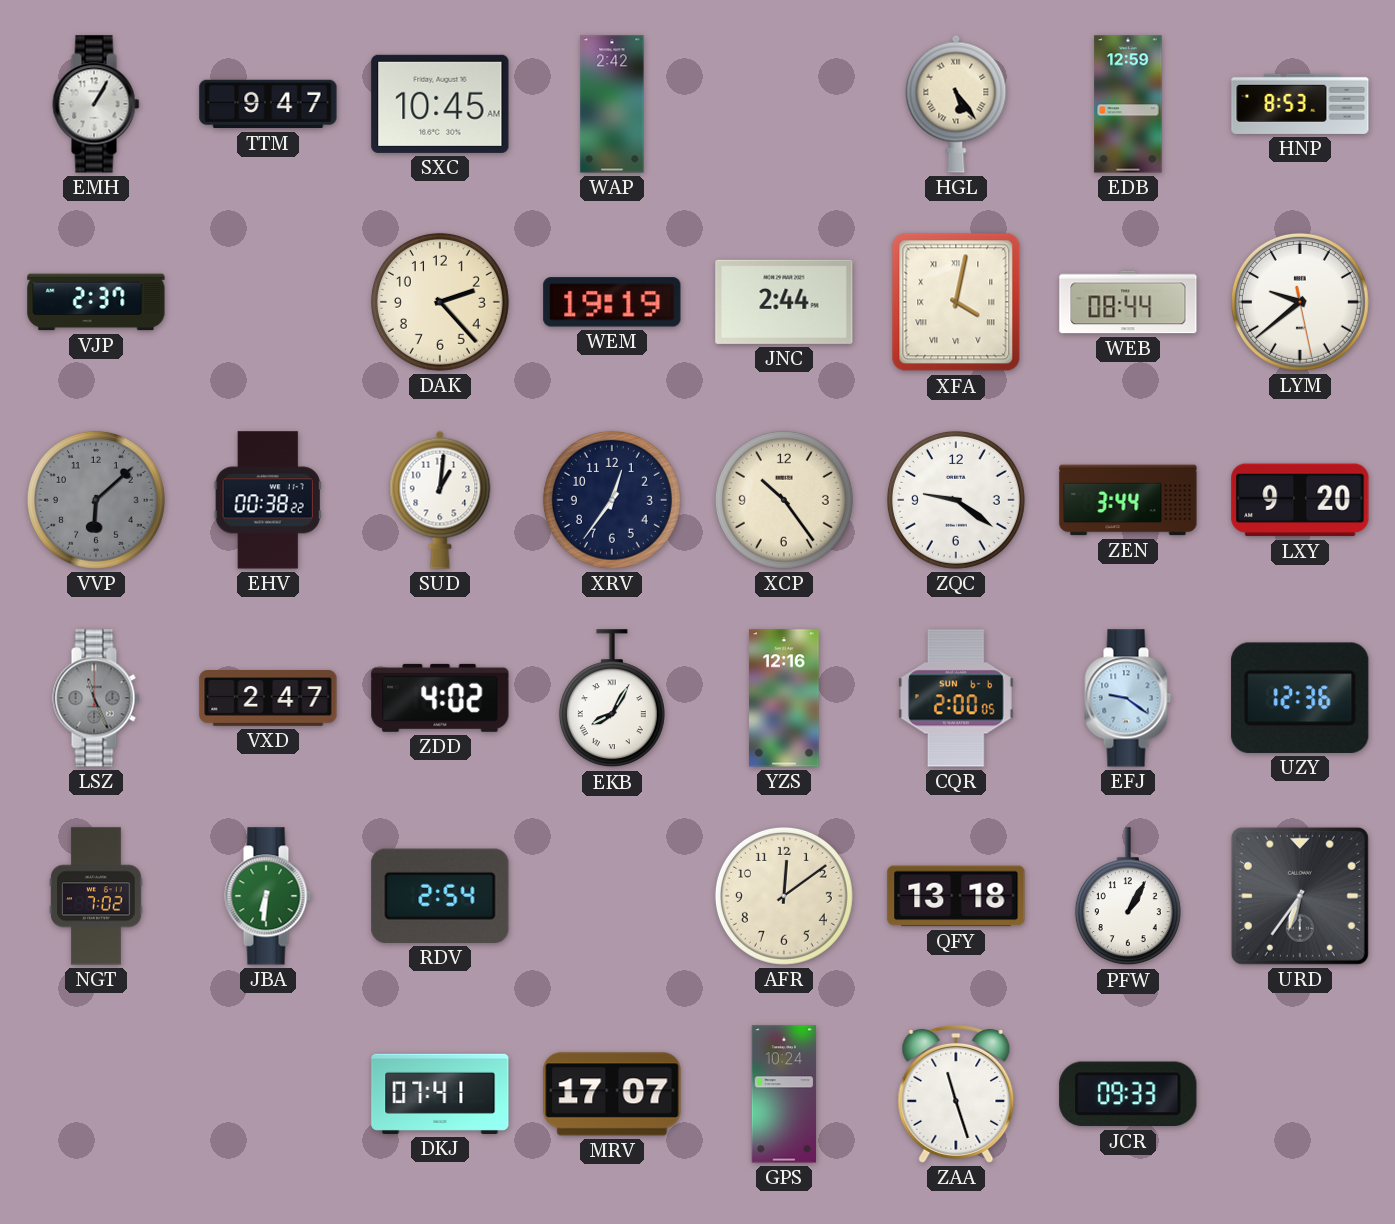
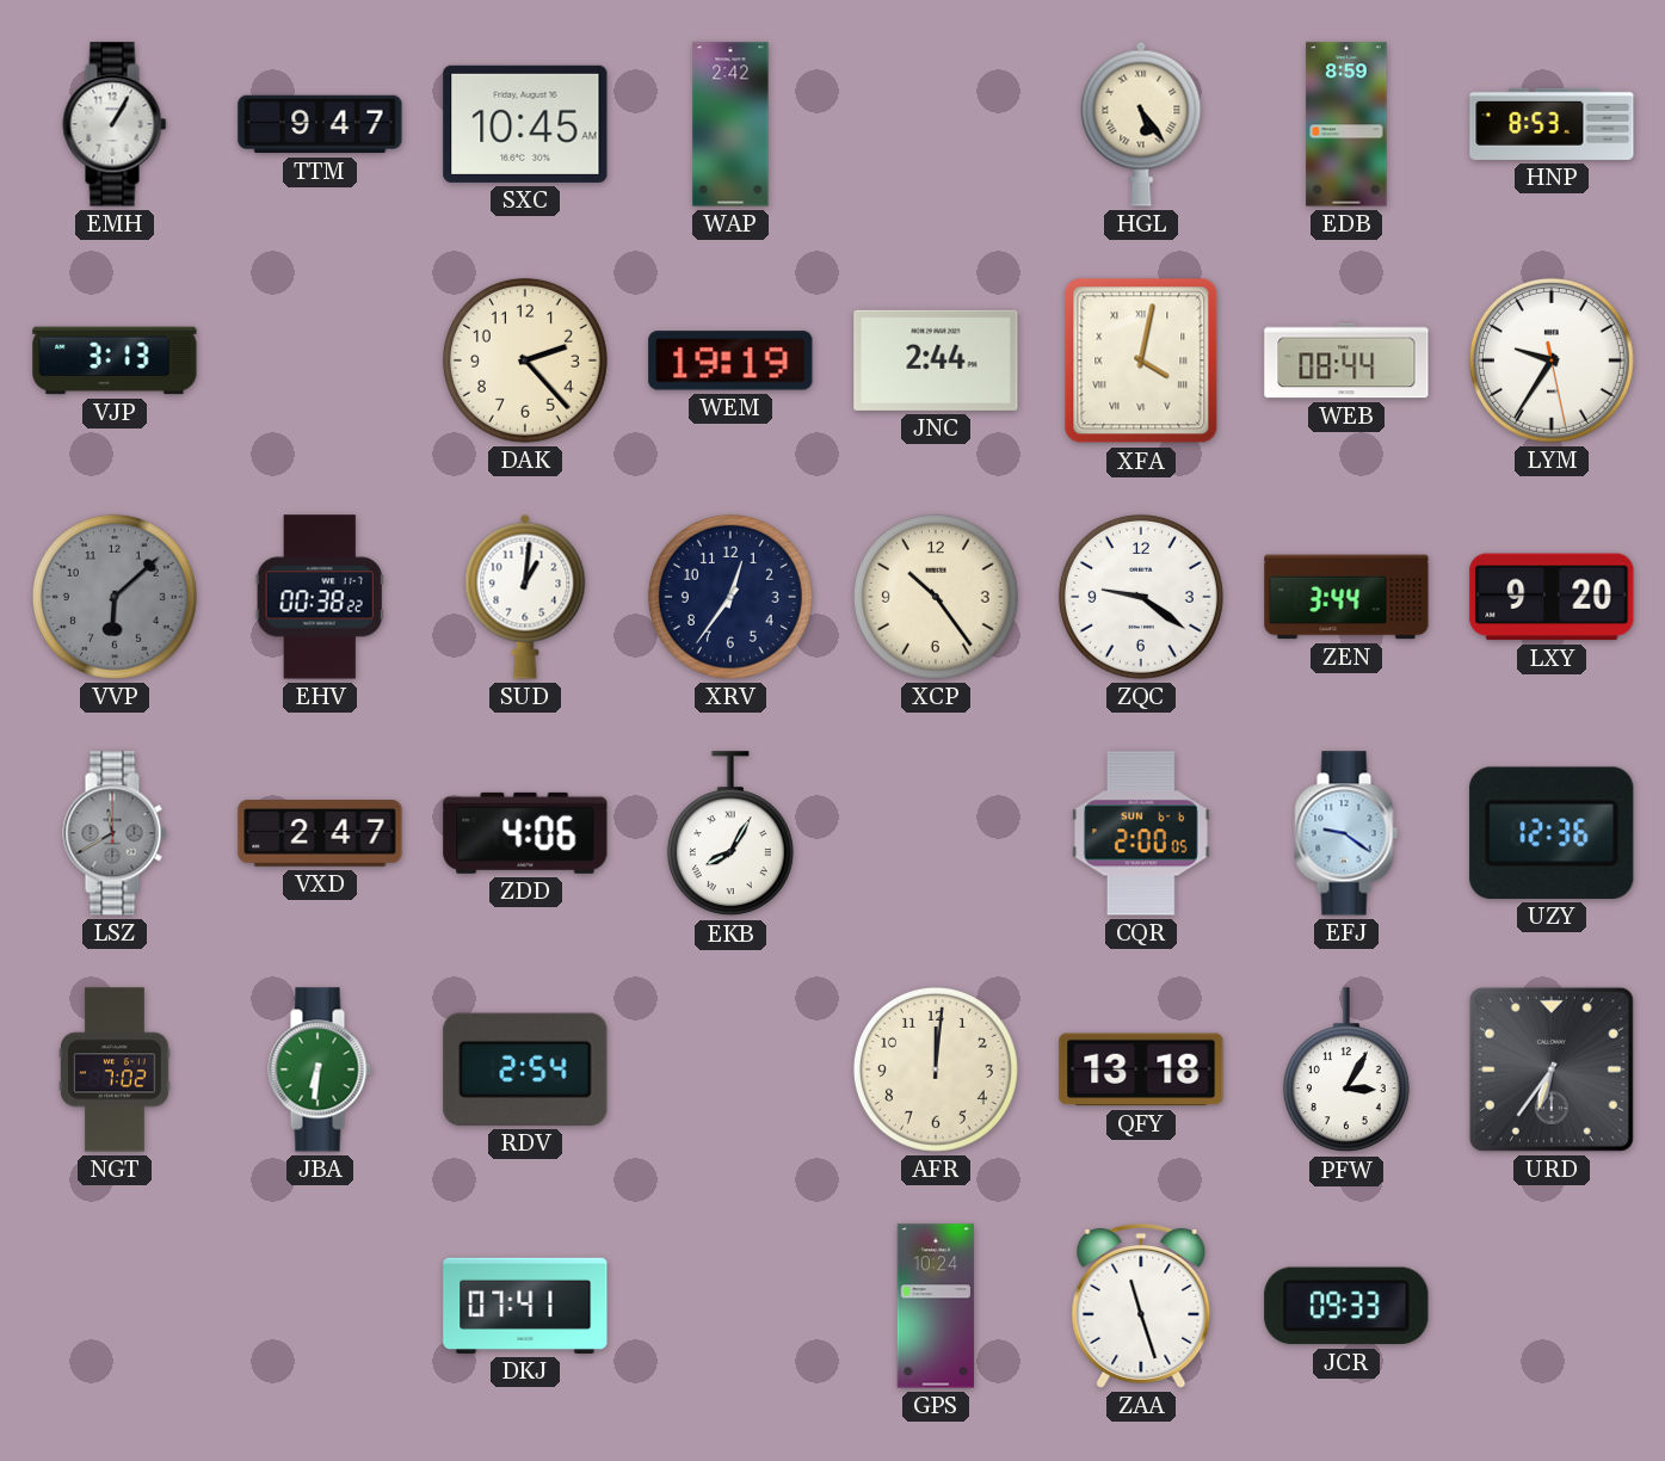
EDB: 12:59 -> 8:59 (1346, 124)
VJP: 2:37 -> 3:13 (115, 360)
LYM: 9:38 -> 9:35 (1552, 360)
LSZ: 11:26 -> 11:40 (115, 833)
ZDD: 4:02 -> 4:06 (525, 833)
YZS: 12:16 -> none (784, 698)
AFR: 12:09 -> 12:01 (936, 1069)
PFW: 1:05 -> 3:05 (1346, 1071)
MRV: 17:07 -> none (612, 1094)
